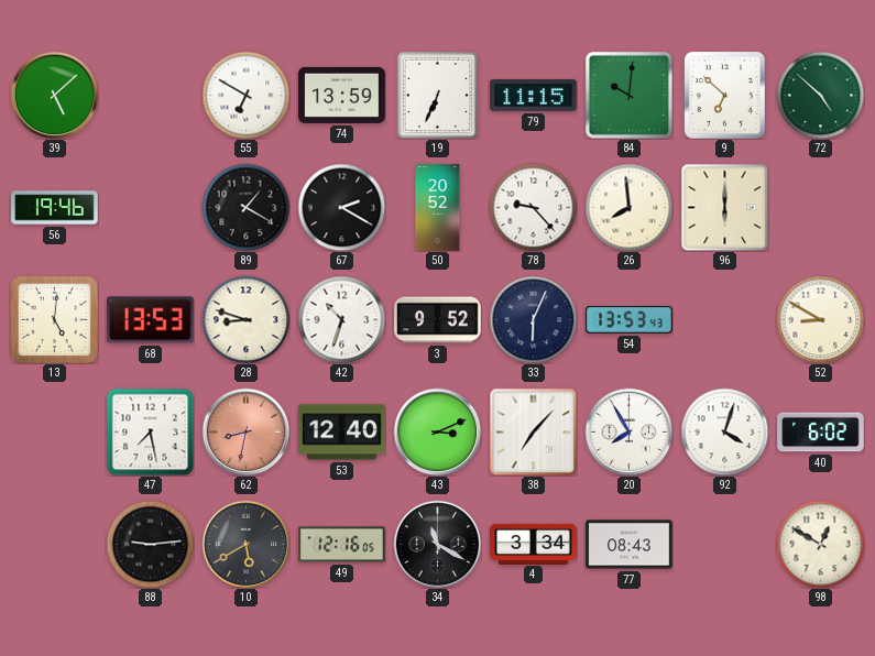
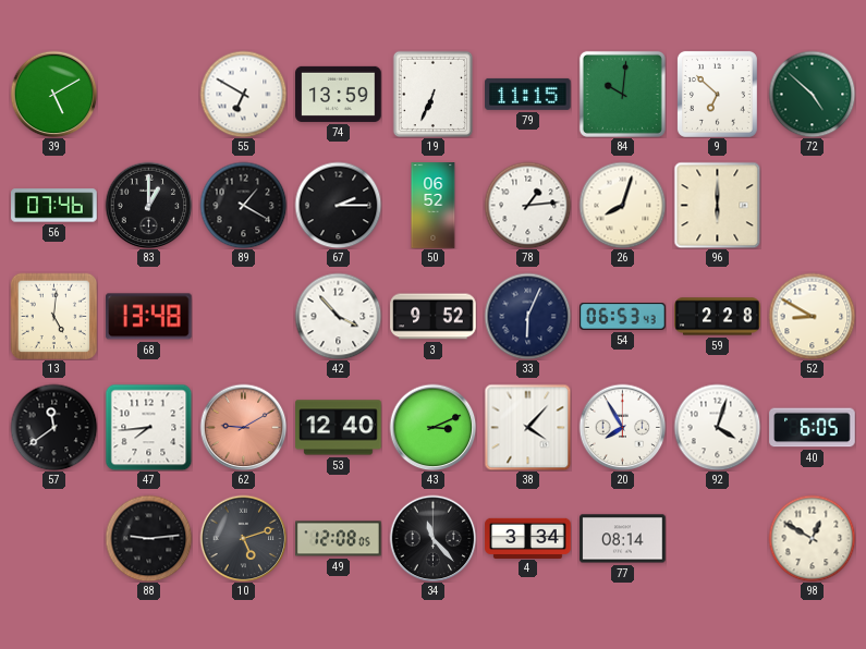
39: 5:08 -> 5:10 (53, 94)
56: 19:46 -> 07:46 (54, 206)
83: none -> 1:00 (148, 205)
67: 2:20 -> 2:15 (338, 205)
50: 20:52 -> 06:52 (434, 206)
78: 9:23 -> 1:14 (527, 205)
26: 7:59 -> 8:03 (622, 205)
68: 13:53 -> 13:48 (149, 317)
28: 8:48 -> none (245, 319)
42: 10:33 -> 3:53 (338, 316)
54: 13:53 -> 06:53 (623, 317)
59: none -> 2:28 (718, 317)
57: none -> 11:39 (53, 427)
47: 7:28 -> 7:44 (148, 427)
62: 8:32 -> 9:10 (243, 427)
38: 7:07 -> 4:07 (527, 427)
40: 6:02 -> 6:05 (813, 428)
10: 5:40 -> 5:12 (243, 538)
49: 12:16 -> 12:08 (339, 539)
34: 11:20 -> 11:23 (432, 538)
77: 08:43 -> 08:14 (623, 539)
